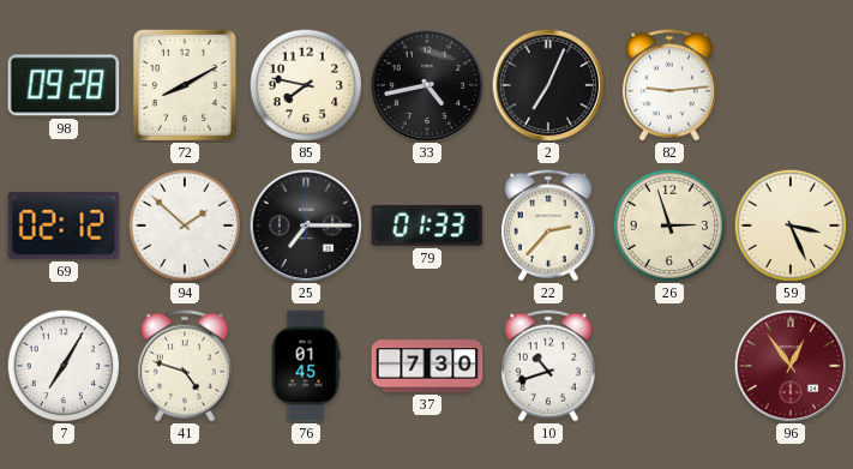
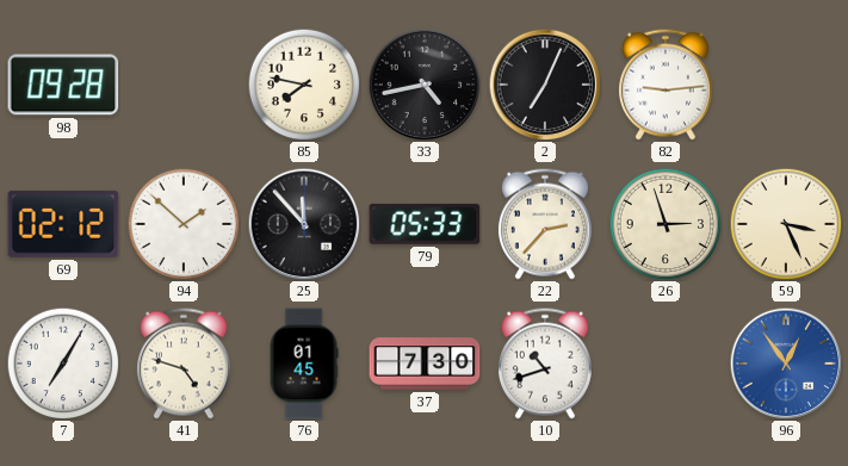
72: 8:10 -> none (185, 85)
25: 7:15 -> 11:53 (304, 224)
79: 01:33 -> 05:33 (425, 224)
96 dial: burgundy -> blue (786, 364)
